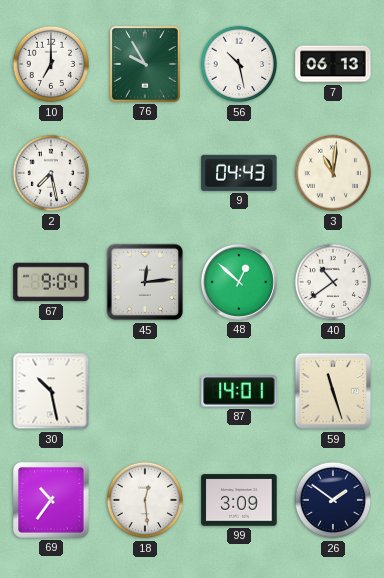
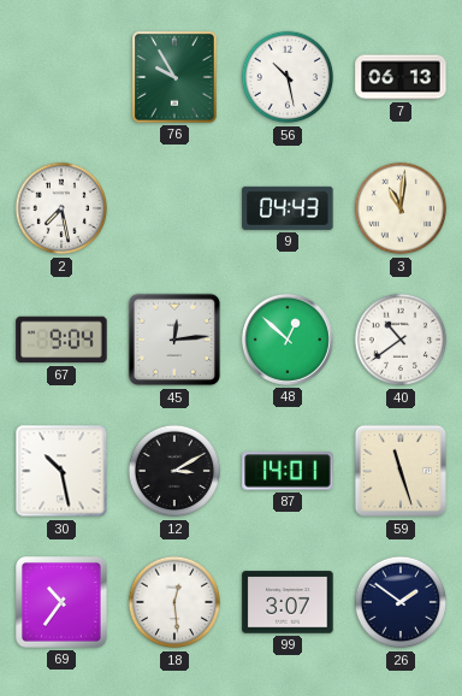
10: 7:00 -> none (51, 64)
12: none -> 3:10 (174, 471)
99: 3:09 -> 3:07 (288, 602)
